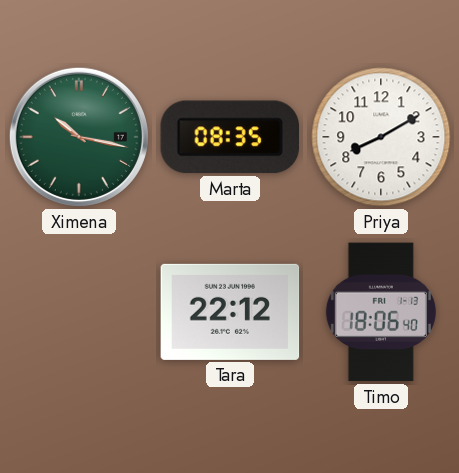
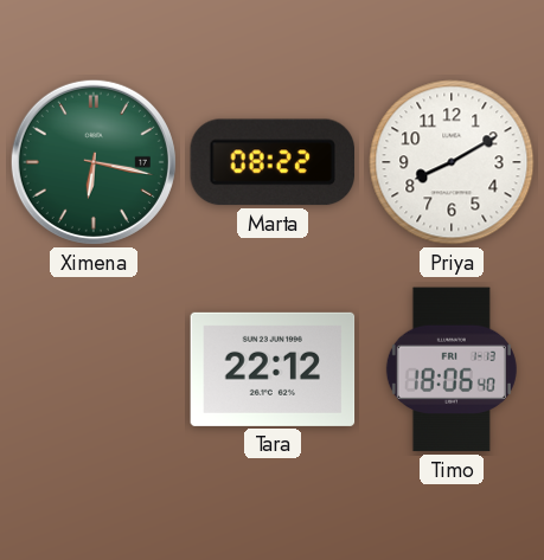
Ximena: 10:17 -> 6:17 (94, 162)
Marta: 08:35 -> 08:22 (271, 162)
